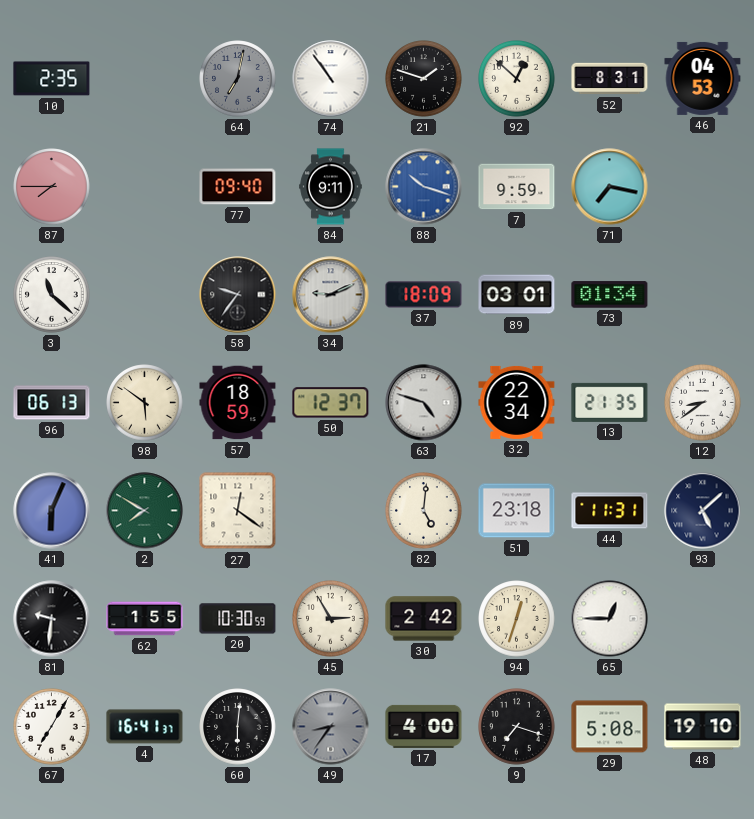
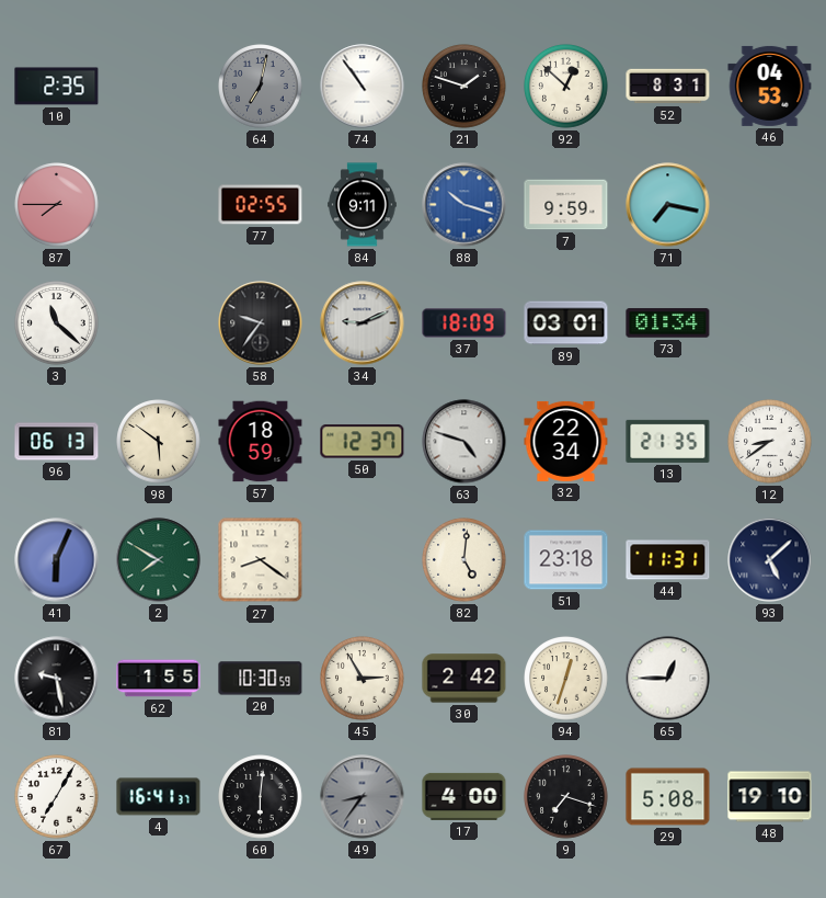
77: 09:40 -> 02:55 (261, 205)
27: 12:21 -> 8:21 (261, 560)
81: 9:31 -> 9:28 (57, 679)
